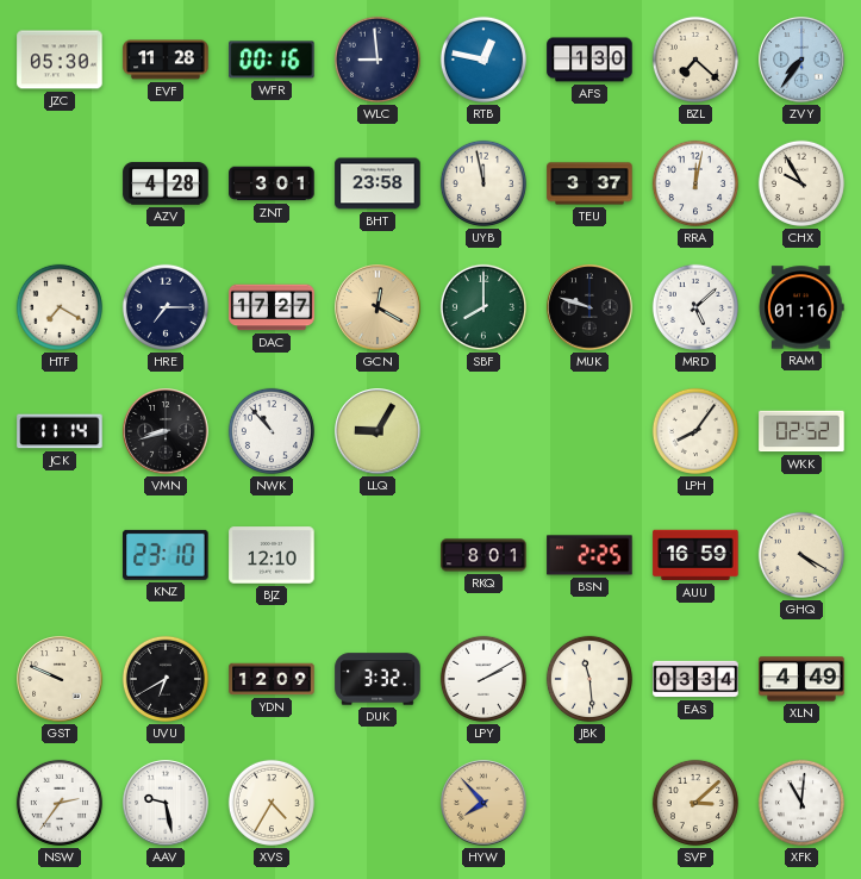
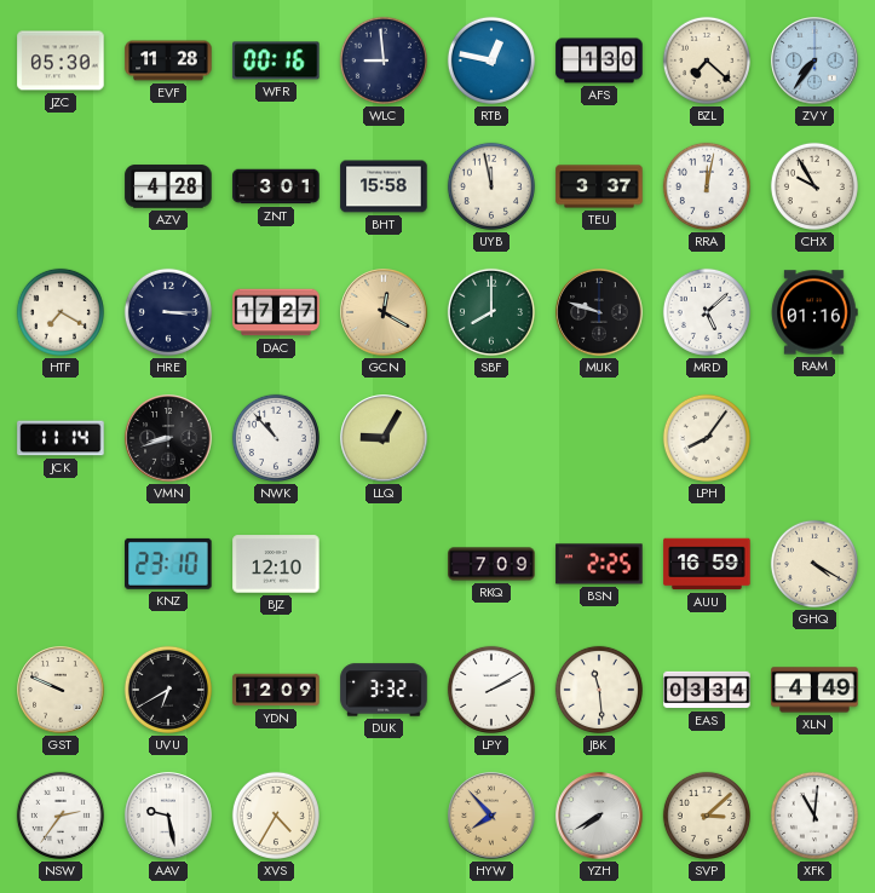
BHT: 23:58 -> 15:58 (384, 186)
HRE: 7:15 -> 3:15 (168, 312)
WKK: 02:52 -> none (801, 431)
RKQ: 8:01 -> 7:09 (491, 564)
YZH: none -> 7:40 (599, 816)
